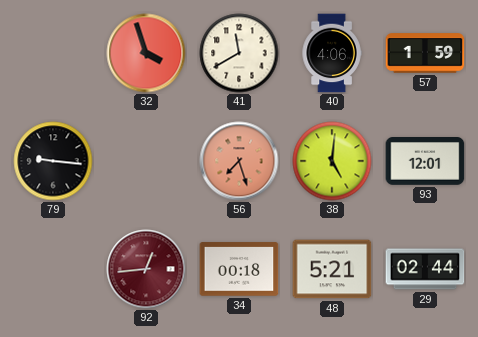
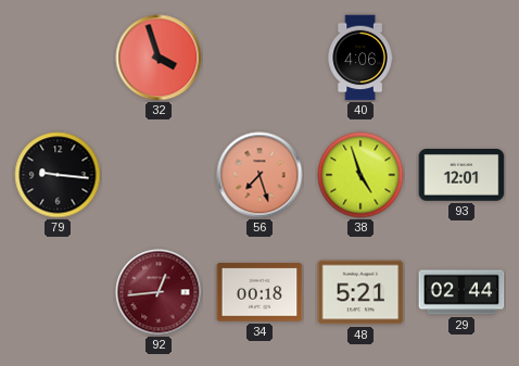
41: 11:40 -> none (239, 53)
57: 1:59 -> none (425, 53)
38: 5:01 -> 4:57 (360, 175)
